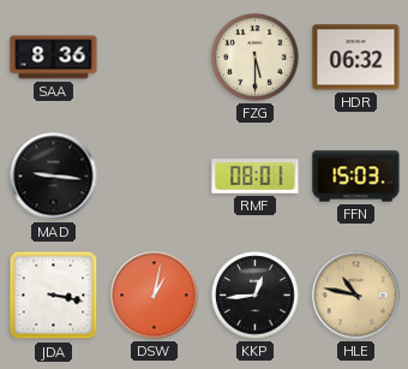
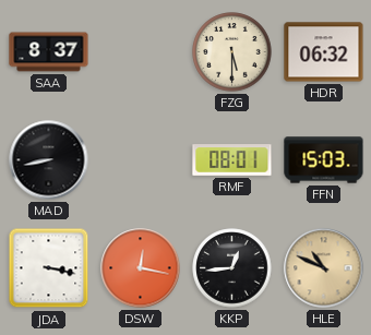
SAA: 8:36 -> 8:37 (49, 52)
MAD: 9:16 -> 8:43 (49, 160)
DSW: 1:02 -> 12:17 (141, 268)
HLE: 10:47 -> 10:49 (324, 268)
